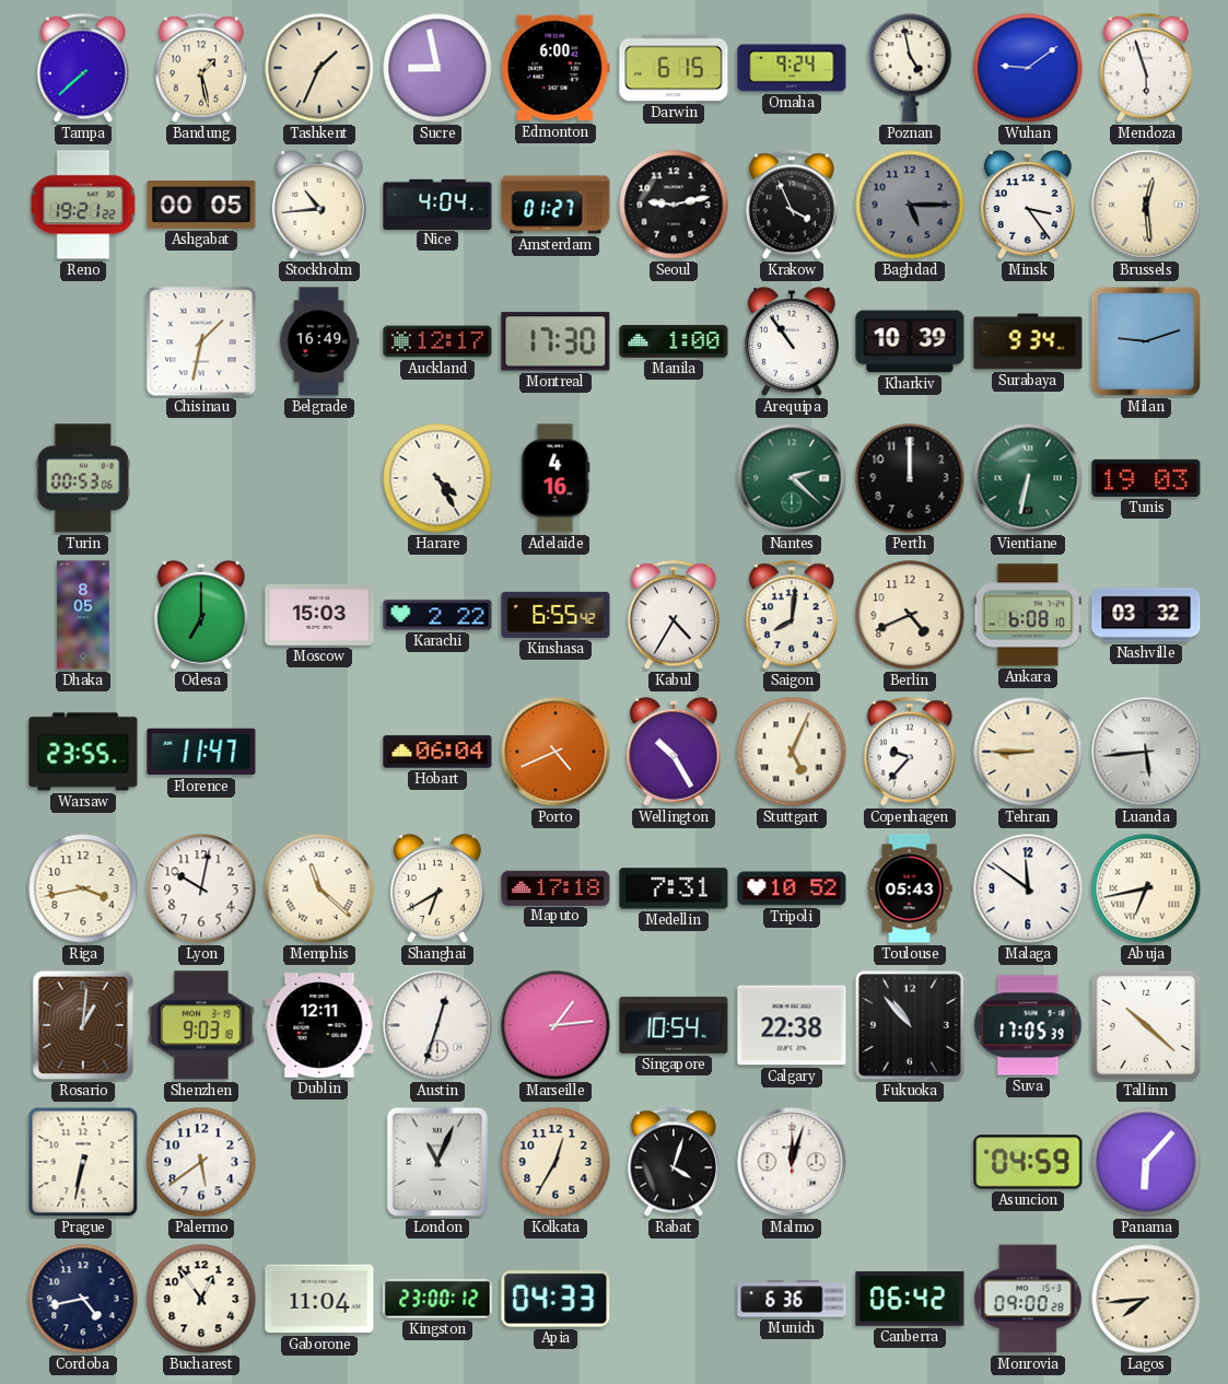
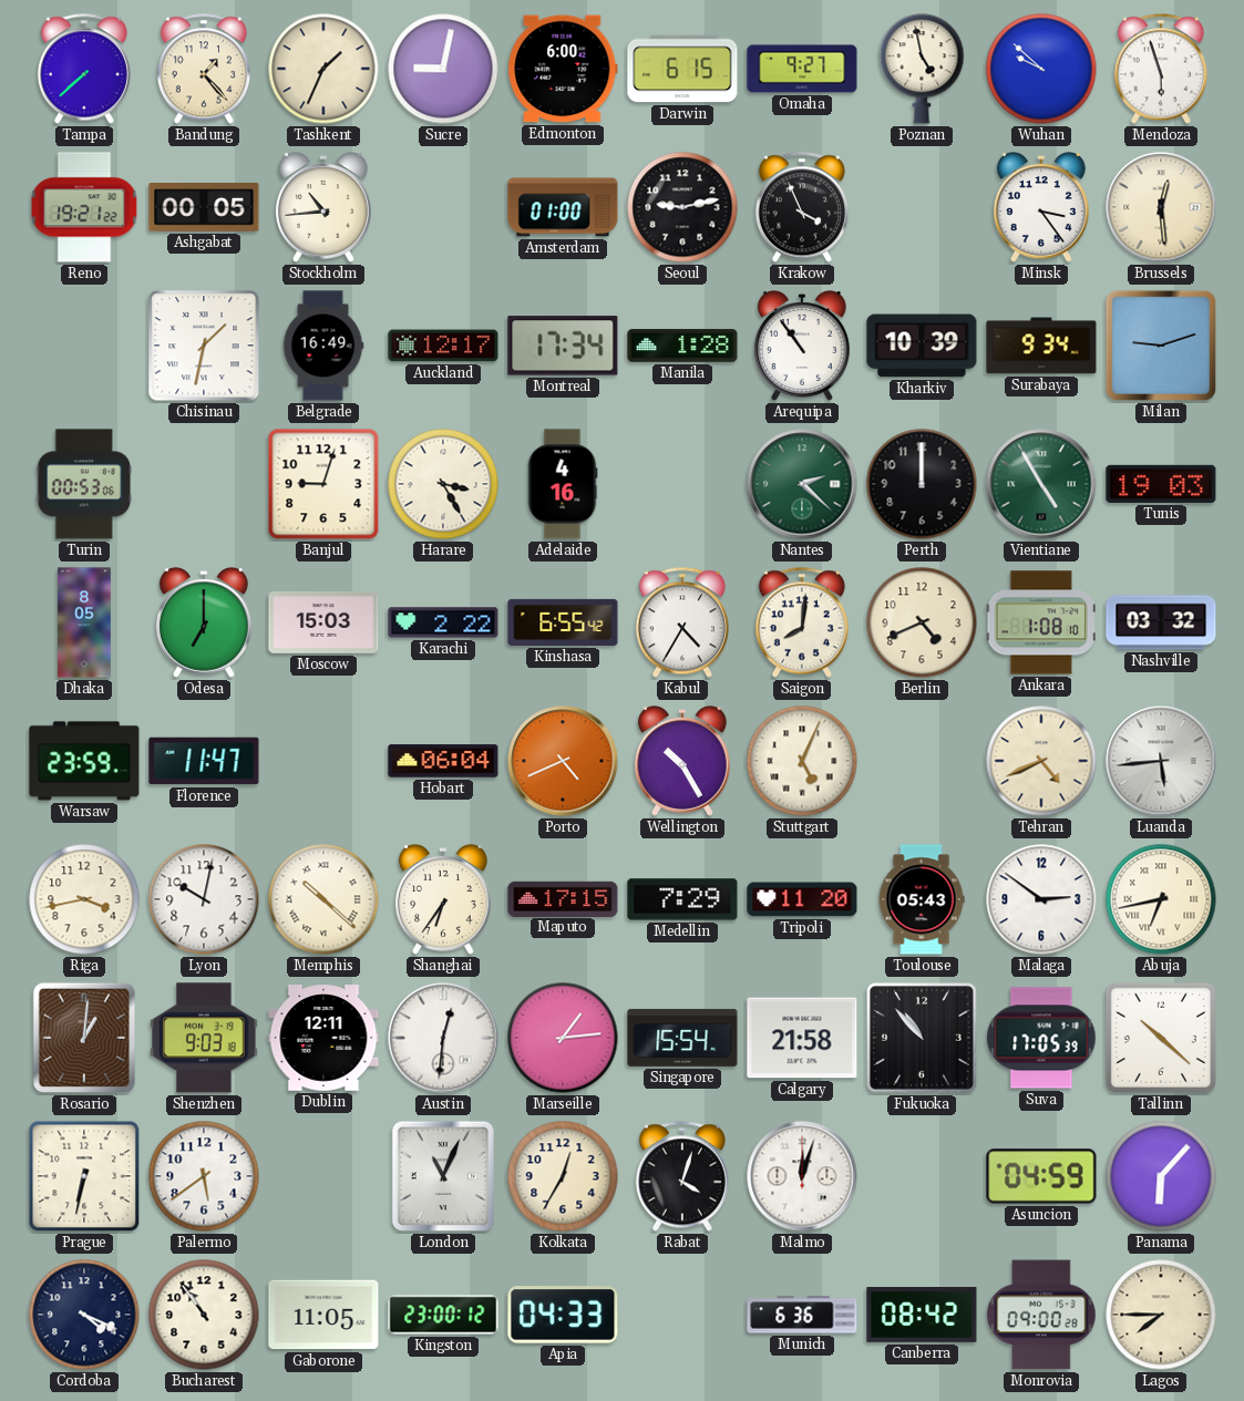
Bandung: 1:28 -> 1:23 (204, 69)
Sucre: 8:58 -> 9:02 (443, 69)
Omaha: 9:24 -> 9:27 (802, 69)
Wuhan: 9:09 -> 9:52 (1041, 69)
Nice: 4:04 -> none (437, 203)
Amsterdam: 01:27 -> 01:00 (563, 207)
Baghdad: 5:15 -> none (910, 205)
Montreal: 17:30 -> 17:34 (563, 346)
Manila: 1:00 -> 1:28 (682, 346)
Banjul: none -> 9:03 (323, 484)
Harare: 4:25 -> 3:25 (443, 484)
Vientiane: 6:32 -> 4:55 (1041, 484)
Ankara: 6:08 -> 1:08 (1041, 622)
Warsaw: 23:55 -> 23:59 (84, 761)
Copenhagen: 9:37 -> none (910, 752)
Tehran: 8:45 -> 4:41 (1041, 761)
Memphis: 11:22 -> 10:22 (323, 899)
Shanghai: 6:40 -> 6:36 (443, 899)
Maputo: 17:18 -> 17:15 (563, 898)
Medellin: 7:31 -> 7:29 (682, 899)
Tripoli: 10:52 -> 11:20 (802, 899)
Malaga: 11:51 -> 2:51 (1041, 899)
Austin: 12:33 -> 12:31 (443, 1038)
Singapore: 10:54 -> 15:54 (682, 1038)
Calgary: 22:38 -> 21:58 (802, 1038)
Cordoba: 4:43 -> 4:19 (84, 1315)
Bucharest: 12:54 -> 10:54 (204, 1315)
Gaborone: 11:04 -> 11:05 (323, 1315)
Canberra: 06:42 -> 08:42 (922, 1316)
Lagos: 7:44 -> 7:45 (1161, 1315)
